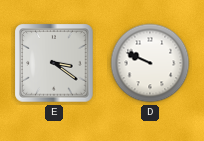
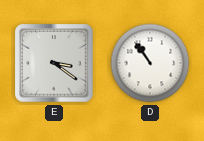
D: 9:49 -> 10:54 (150, 63)
